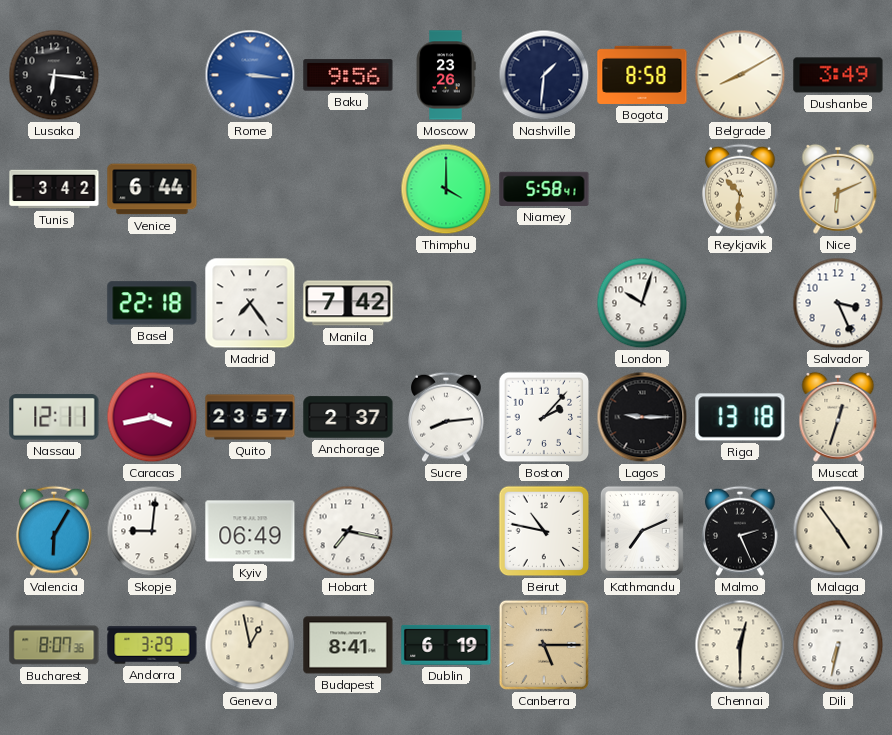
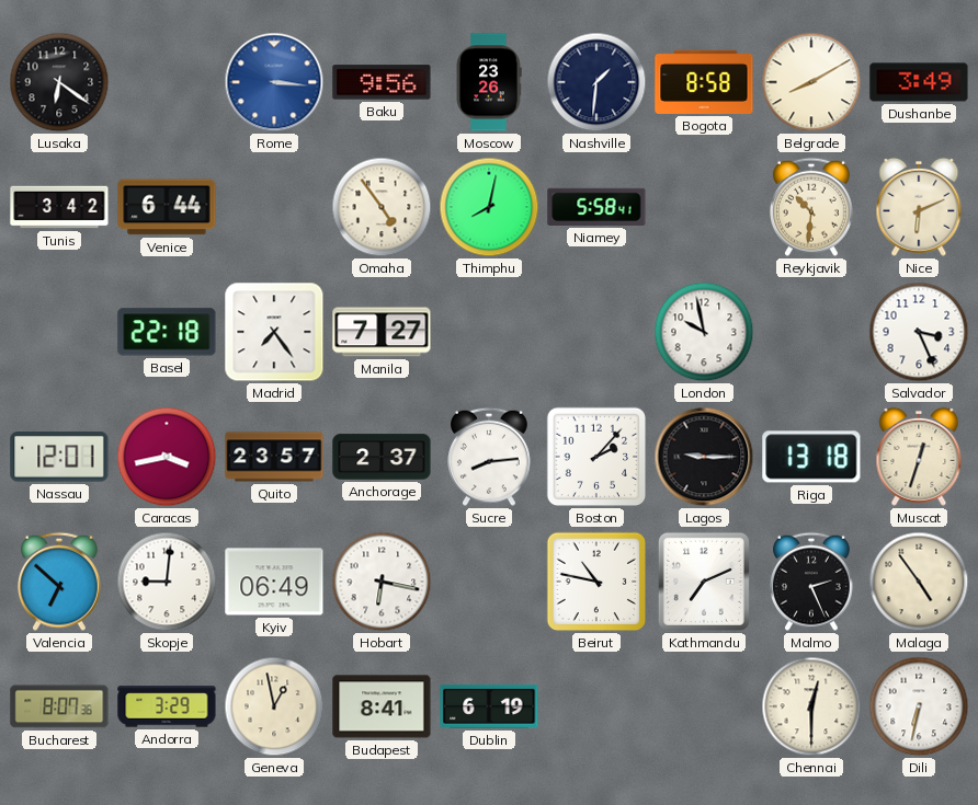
Lusaka: 6:16 -> 6:21 (59, 82)
Omaha: none -> 4:54 (382, 207)
Thimphu: 4:00 -> 8:02 (489, 207)
Manila: 7:42 -> 7:27 (382, 332)
London: 10:03 -> 9:58 (704, 332)
Nassau: 12:11 -> 12:01 (59, 457)
Valencia: 6:05 -> 6:52 (60, 582)
Hobart: 7:17 -> 6:17 (382, 582)
Canberra: 5:15 -> none (544, 645)
